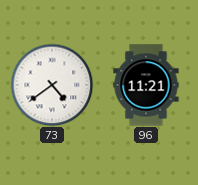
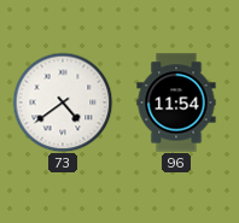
96: 11:21 -> 11:54 (176, 102)
